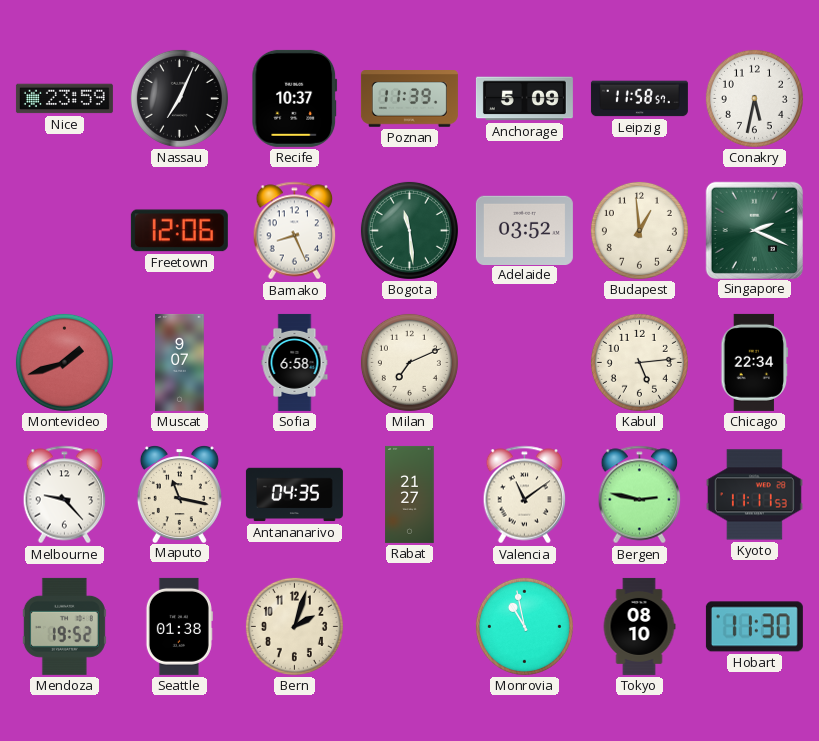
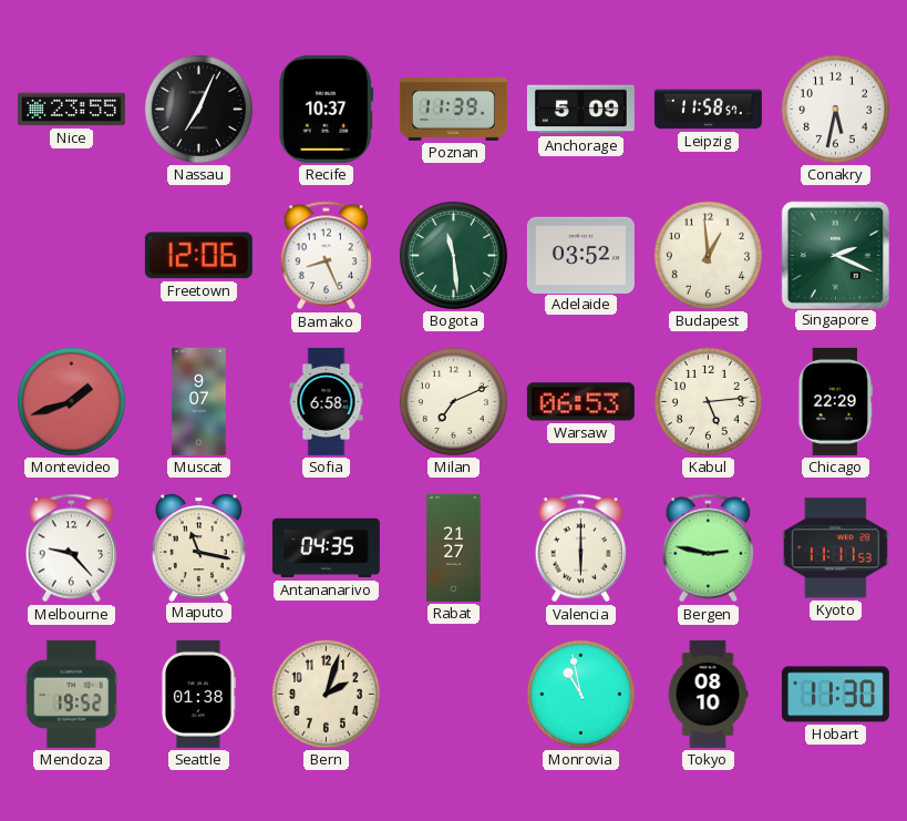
Nice: 23:59 -> 23:55 (71, 110)
Warsaw: none -> 06:53 (580, 402)
Chicago: 22:34 -> 22:29 (836, 401)
Valencia: 11:09 -> 6:00 (581, 548)
